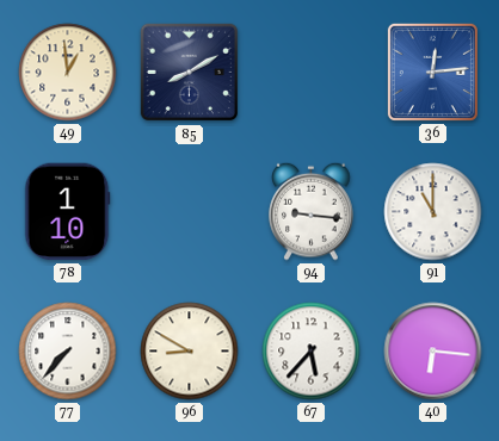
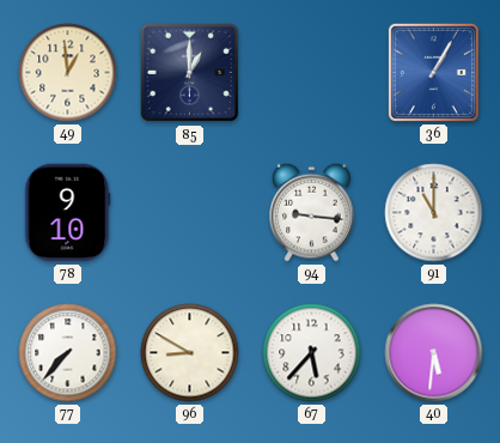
85: 8:10 -> 1:00 (190, 73)
36: 12:14 -> 1:05 (433, 72)
78: 1:10 -> 9:10 (68, 213)
40: 6:16 -> 5:31 (434, 353)
